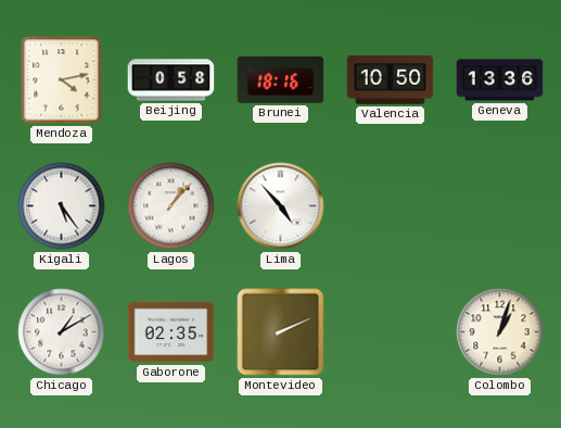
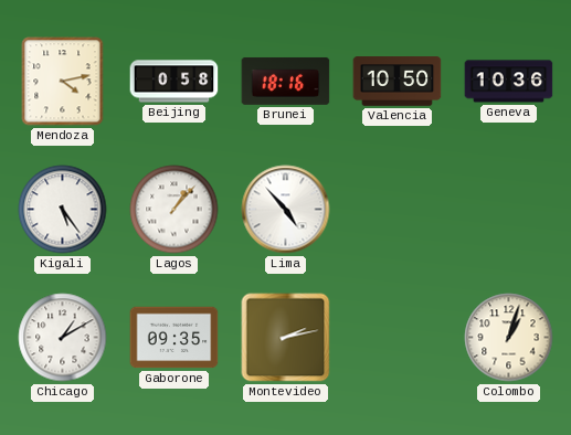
Geneva: 13:36 -> 10:36 (509, 82)
Gaborone: 02:35 -> 09:35 (175, 338)
Montevideo: 2:11 -> 2:13 (286, 338)
